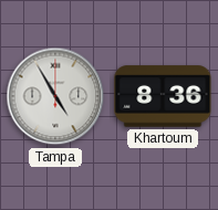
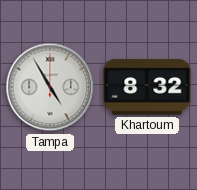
Khartoum: 8:36 -> 8:32 (147, 87)
